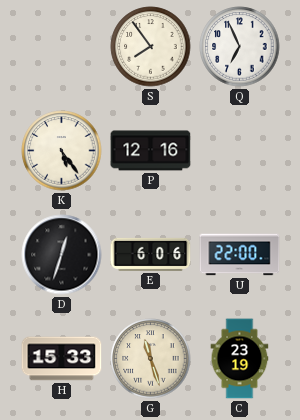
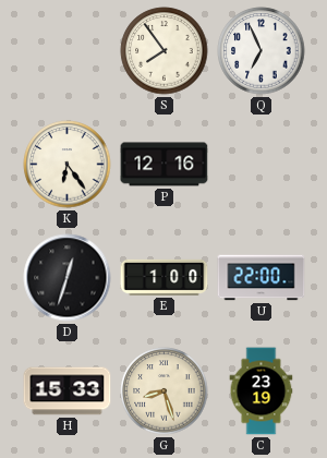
K: 5:24 -> 6:24 (68, 165)
E: 6:06 -> 1:00 (165, 277)
G: 11:27 -> 8:27 (165, 391)
